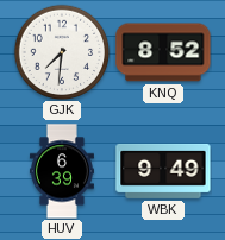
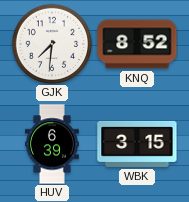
WBK: 9:49 -> 3:15 (137, 144)
